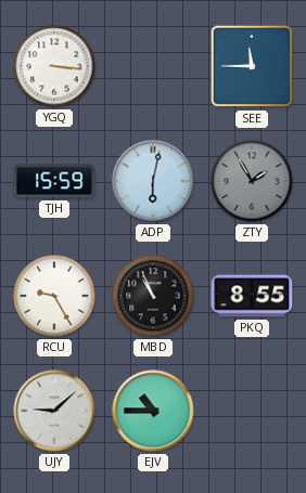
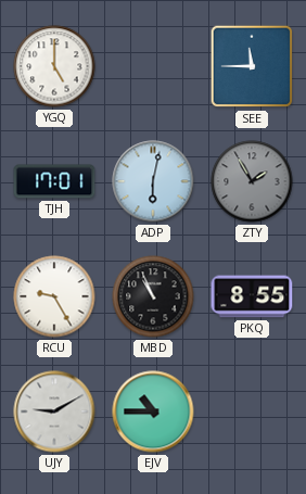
YGQ: 3:16 -> 5:00 (54, 66)
TJH: 15:59 -> 17:01 (54, 181)
UJY: 9:08 -> 9:10 (54, 411)
